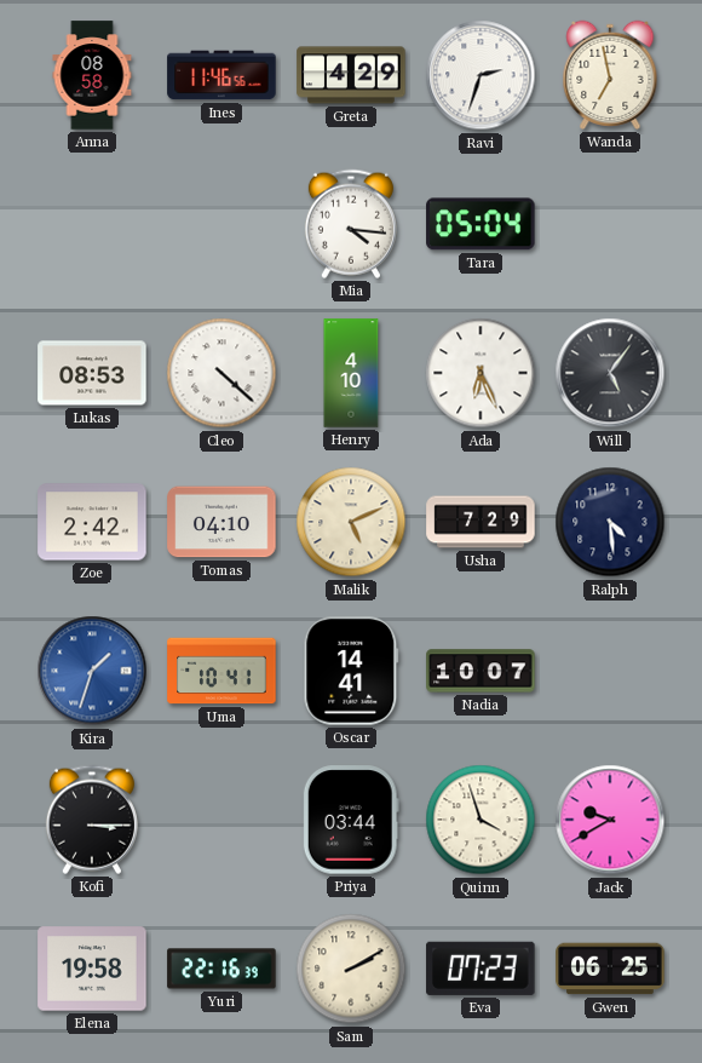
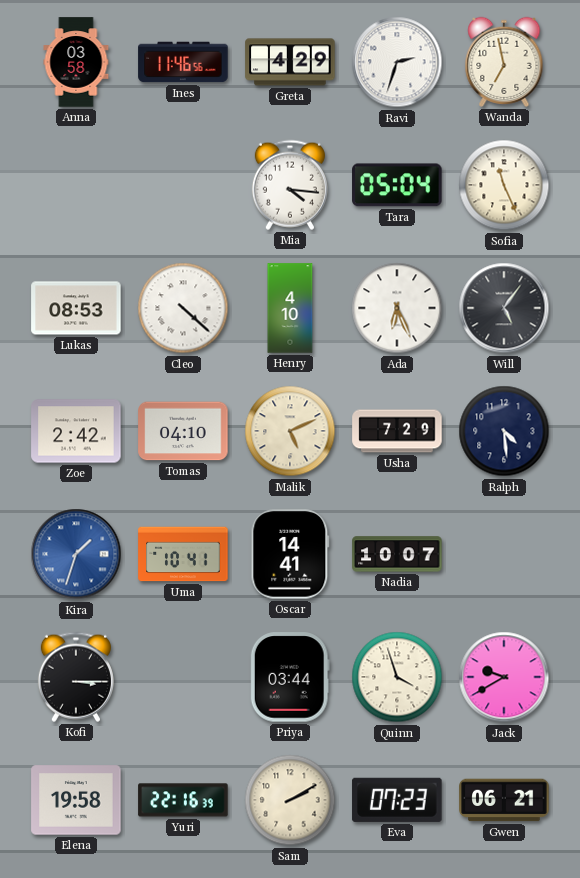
Anna: 08:58 -> 03:58 (76, 62)
Sofia: none -> 11:26 (504, 185)
Gwen: 06:25 -> 06:21 (504, 800)
